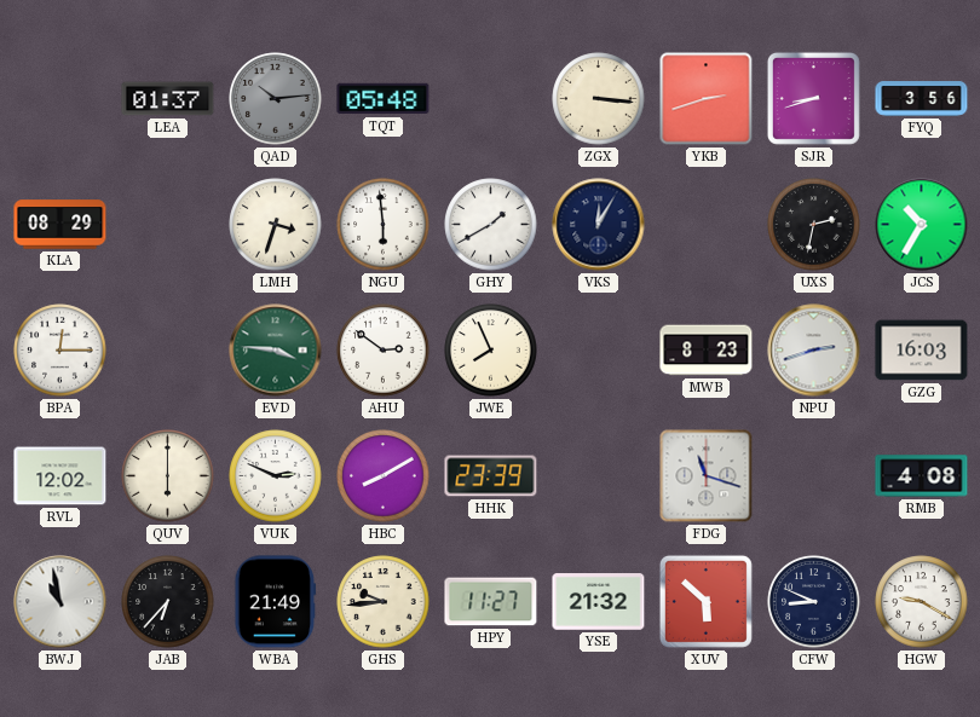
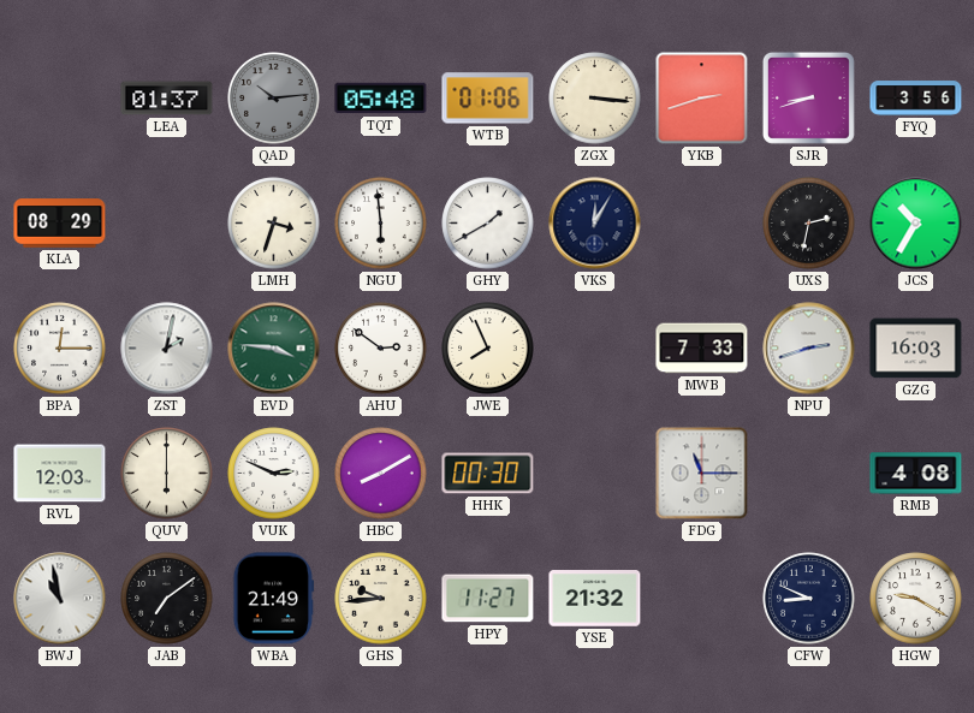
WTB: none -> 01:06 (488, 99)
ZST: none -> 2:02 (167, 349)
MWB: 8:23 -> 7:33 (702, 349)
RVL: 12:02 -> 12:03 (60, 474)
HHK: 23:39 -> 00:30 (488, 474)
FDG: 11:18 -> 11:15 (702, 474)
JAB: 6:37 -> 7:09 (167, 599)
XUV: 5:52 -> none (705, 601)
